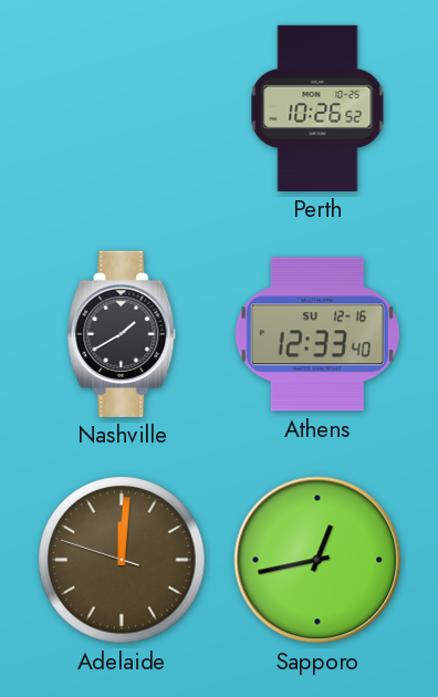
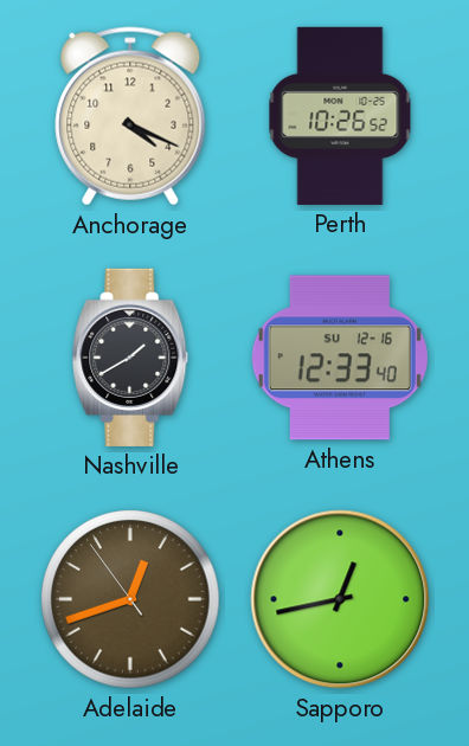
Anchorage: none -> 4:19 (130, 116)
Adelaide: 12:00 -> 12:41 (130, 599)
